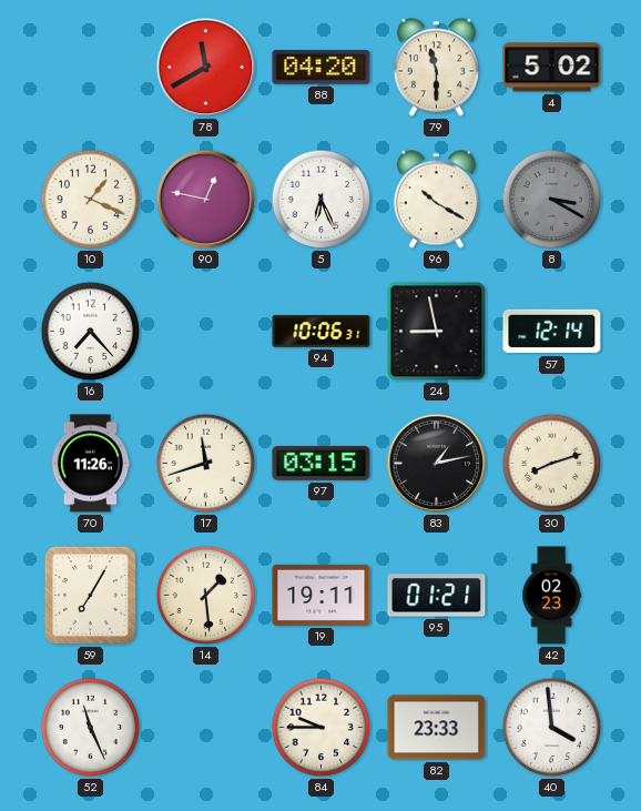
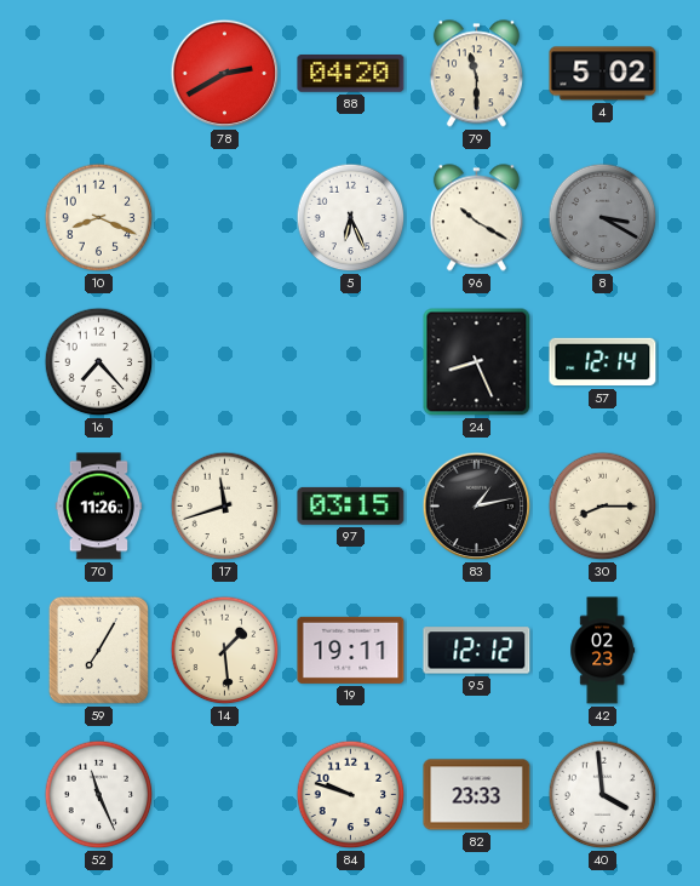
78: 11:40 -> 2:40 (225, 74)
10: 1:19 -> 8:19 (99, 218)
90: 12:47 -> none (206, 200)
94: 10:06 -> none (322, 332)
24: 8:58 -> 8:26 (477, 362)
30: 8:12 -> 8:15 (603, 507)
95: 01:21 -> 12:12 (477, 651)
84: 9:45 -> 9:48 (351, 795)
